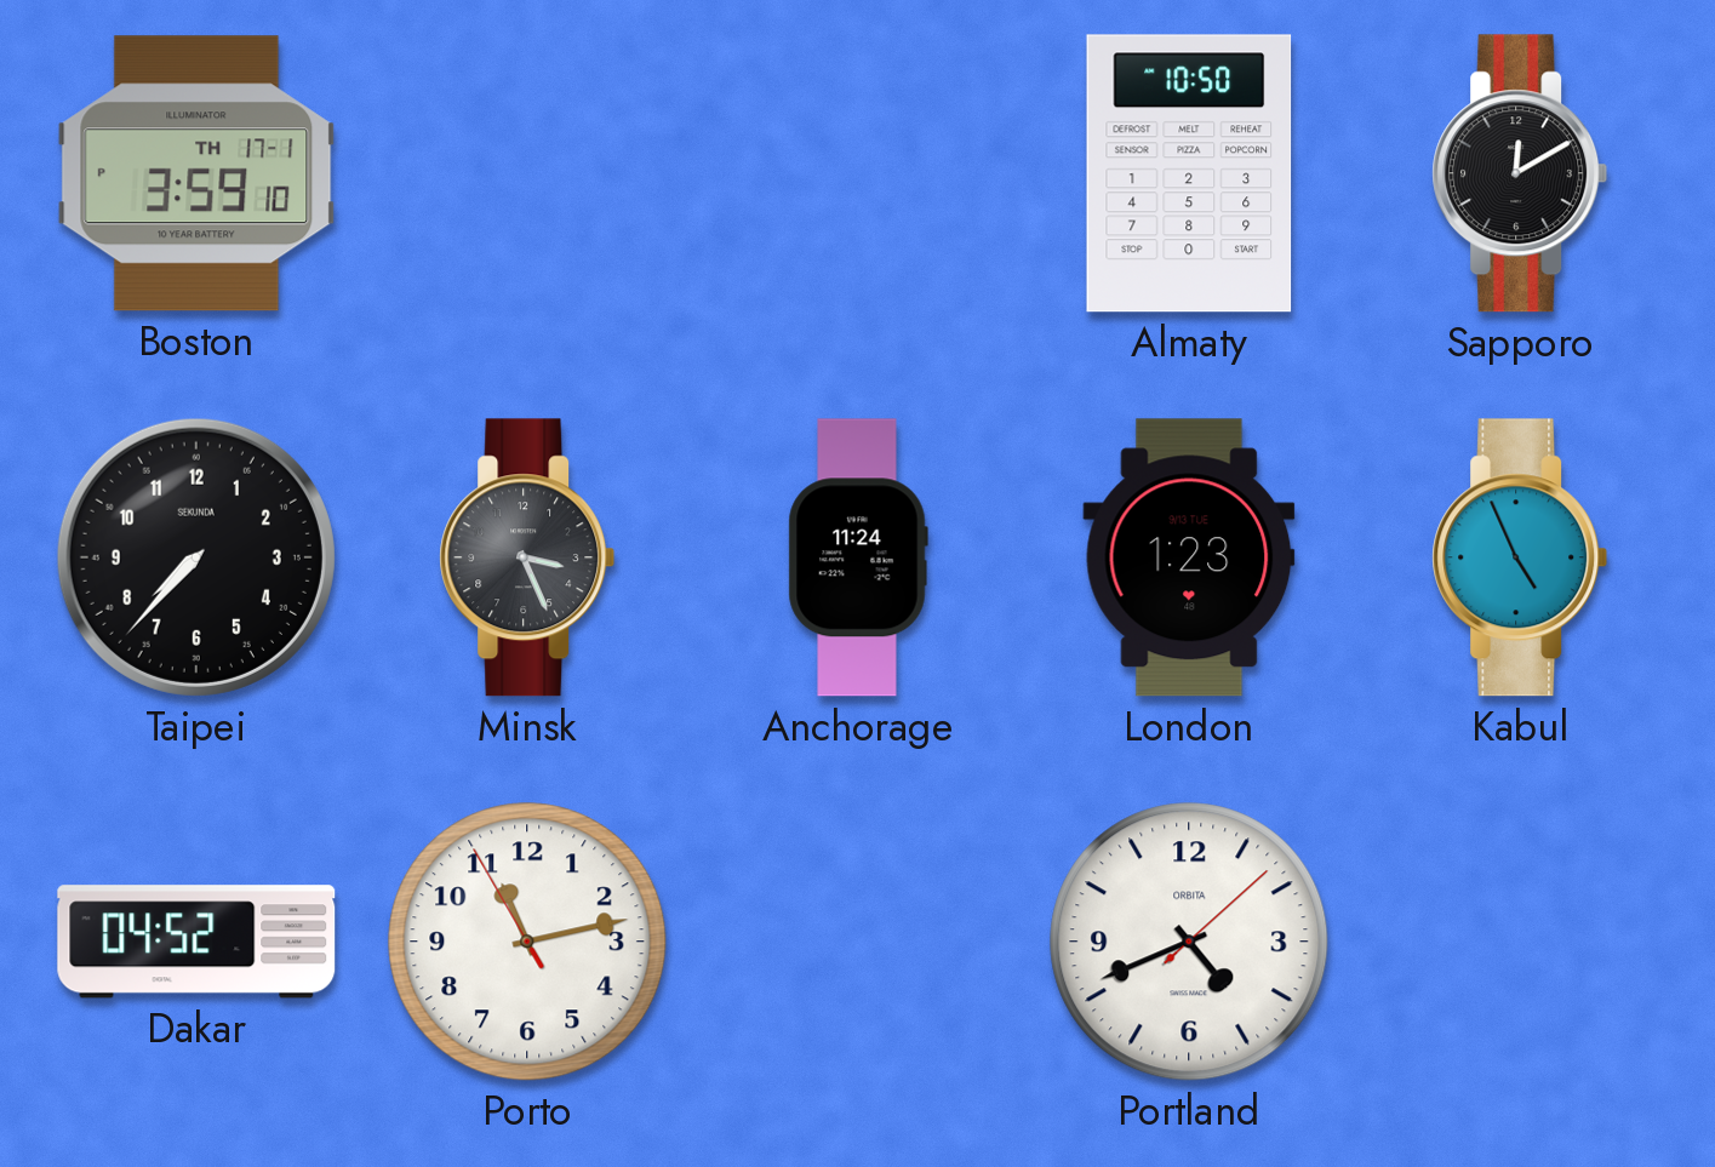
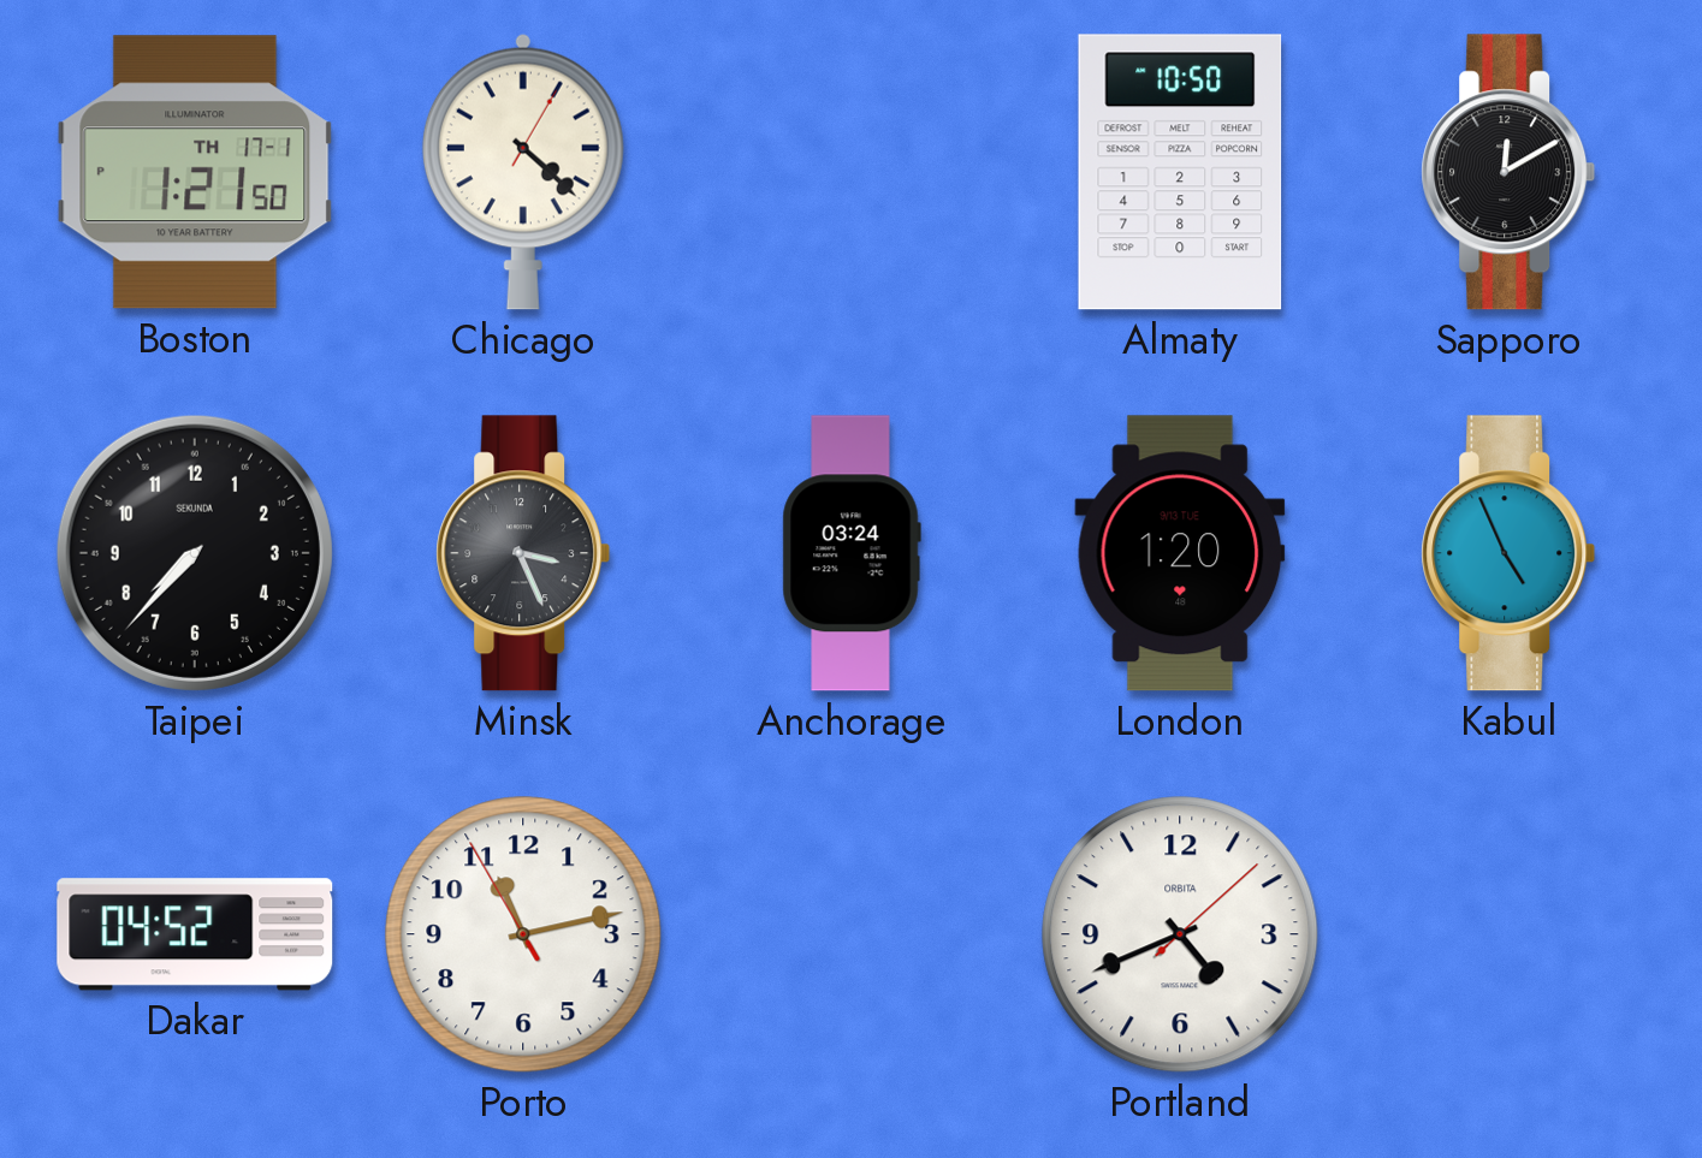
Boston: 3:59 -> 1:21 (195, 172)
Chicago: none -> 4:22 (523, 172)
Anchorage: 11:24 -> 03:24 (852, 553)
London: 1:23 -> 1:20 (1180, 553)
